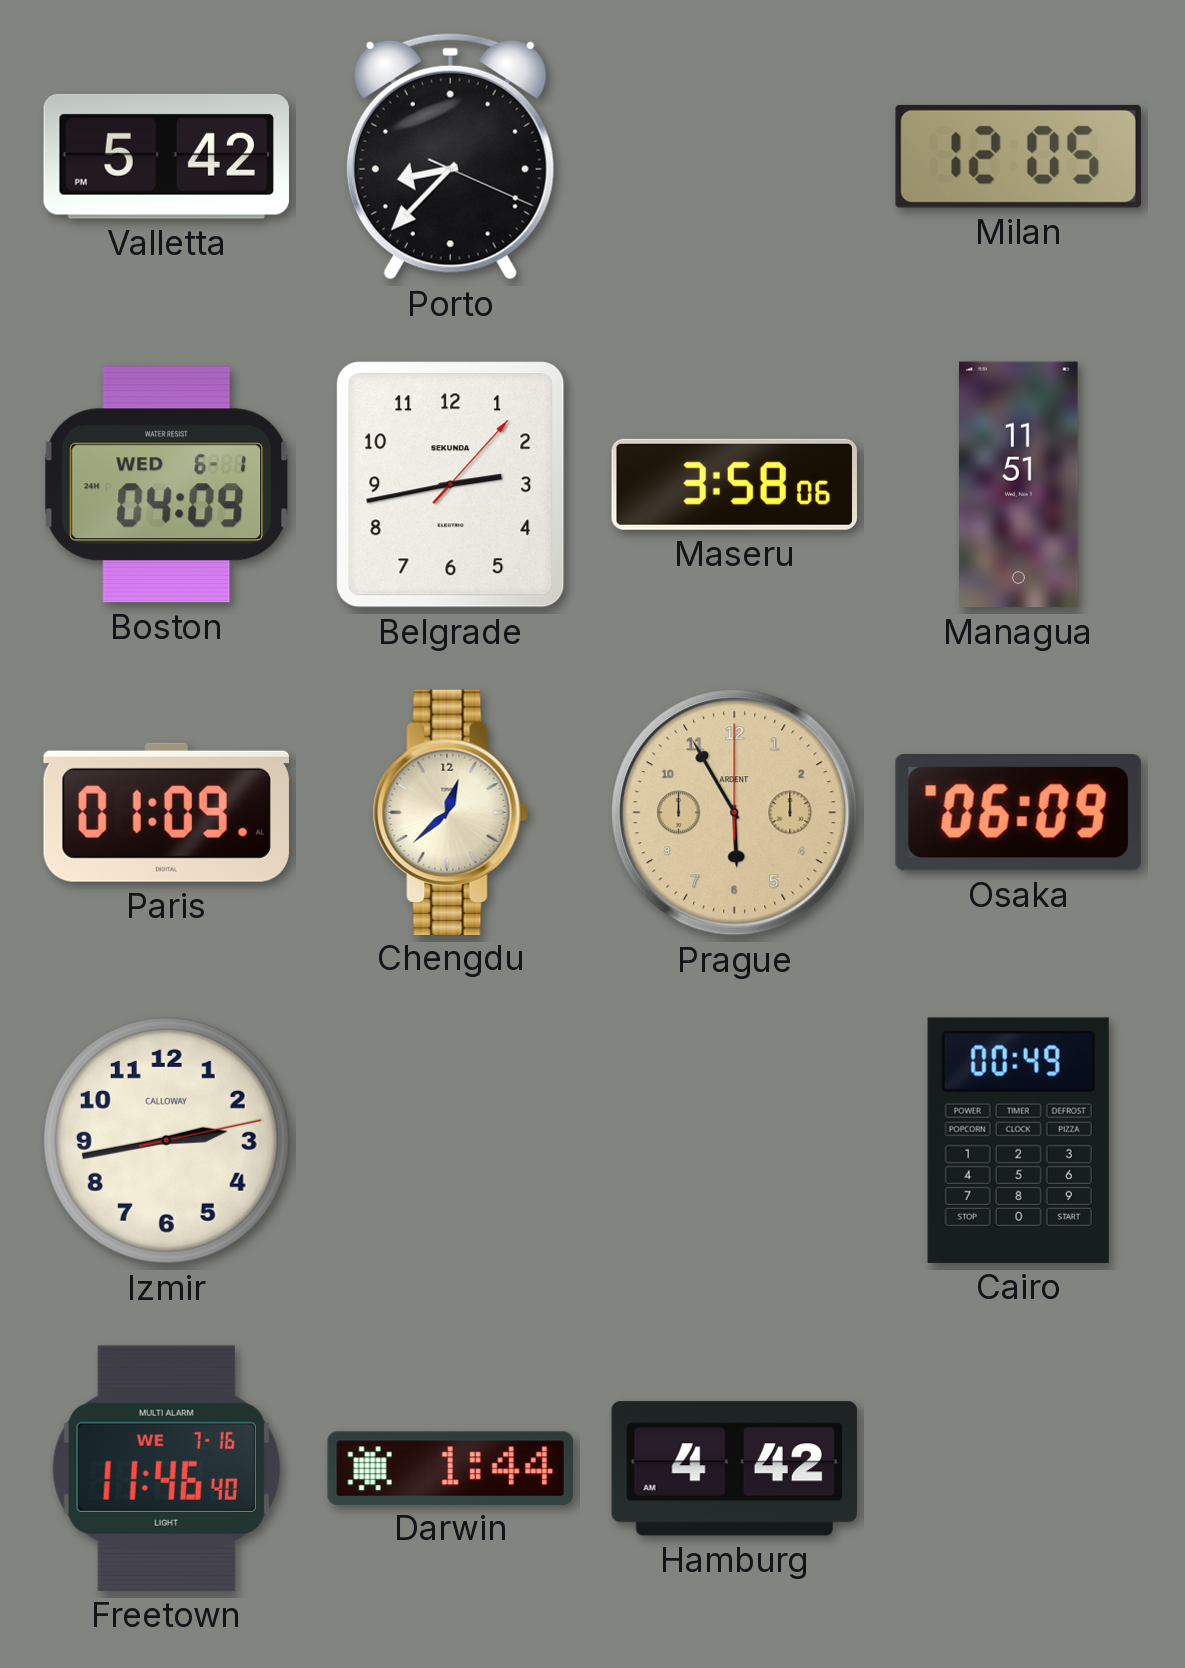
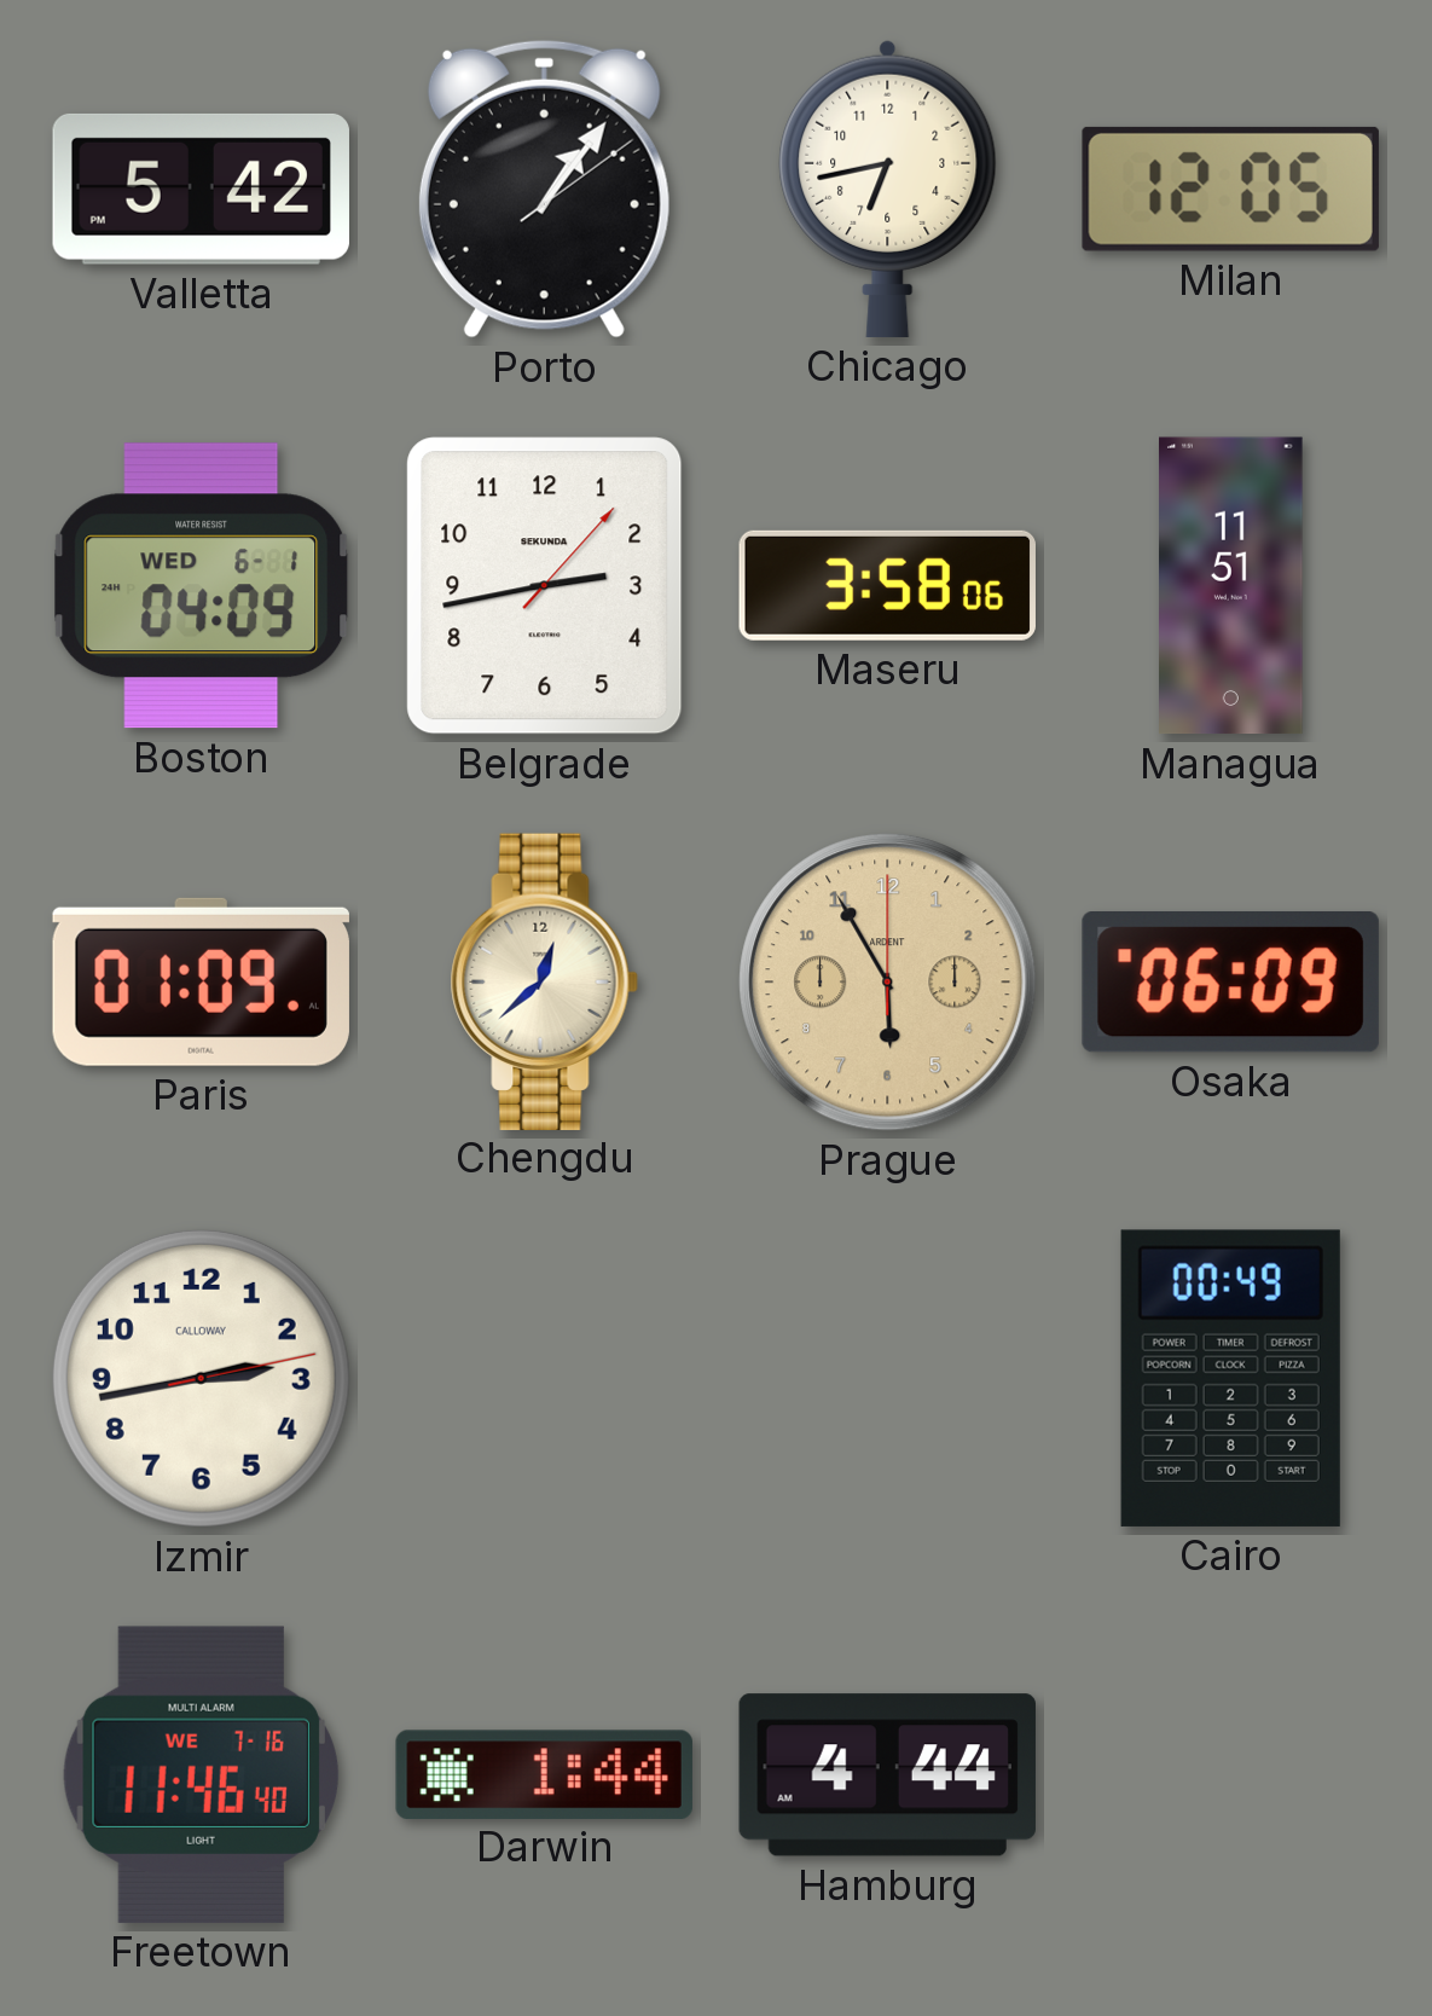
Porto: 8:37 -> 1:06 (544, 189)
Chicago: none -> 6:43 (888, 189)
Hamburg: 4:42 -> 4:44 (887, 1775)
